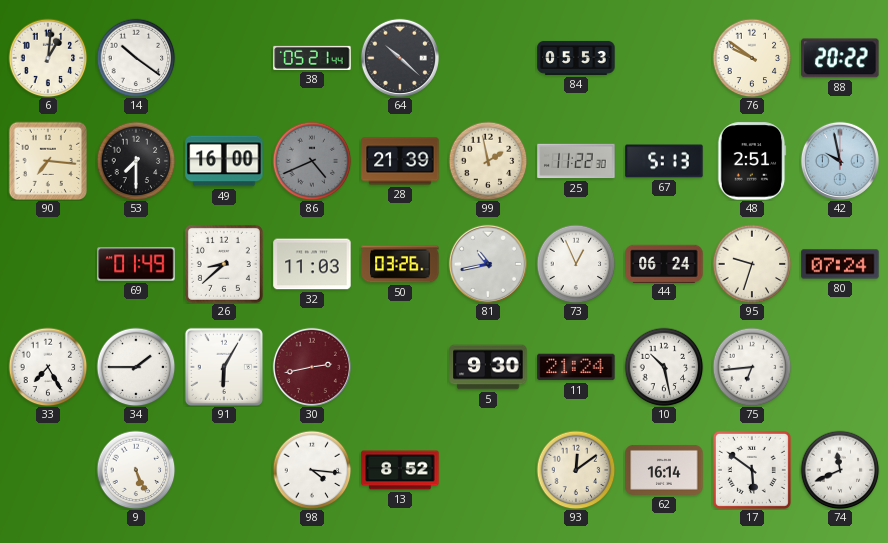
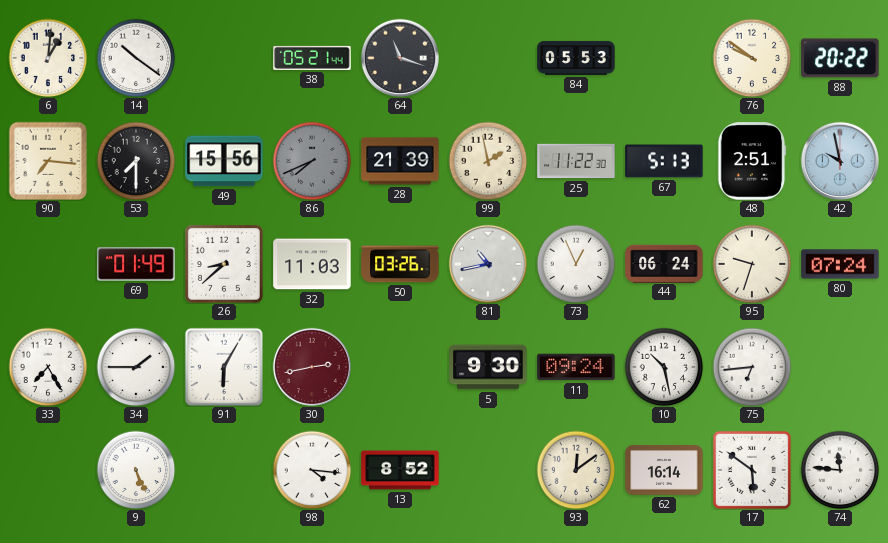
64: 10:22 -> 11:18 (400, 58)
49: 16:00 -> 15:56 (224, 161)
86: 4:41 -> 7:41 (312, 161)
11: 21:24 -> 09:24 (576, 367)
74: 11:41 -> 11:46 (840, 470)
